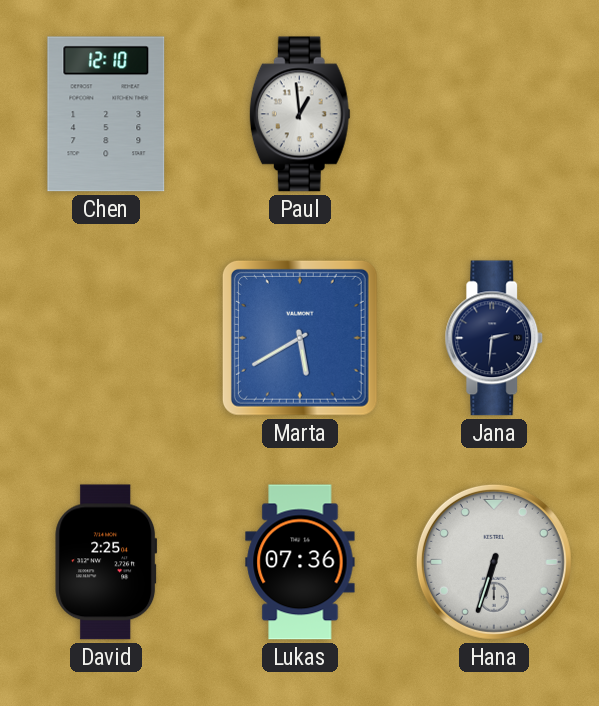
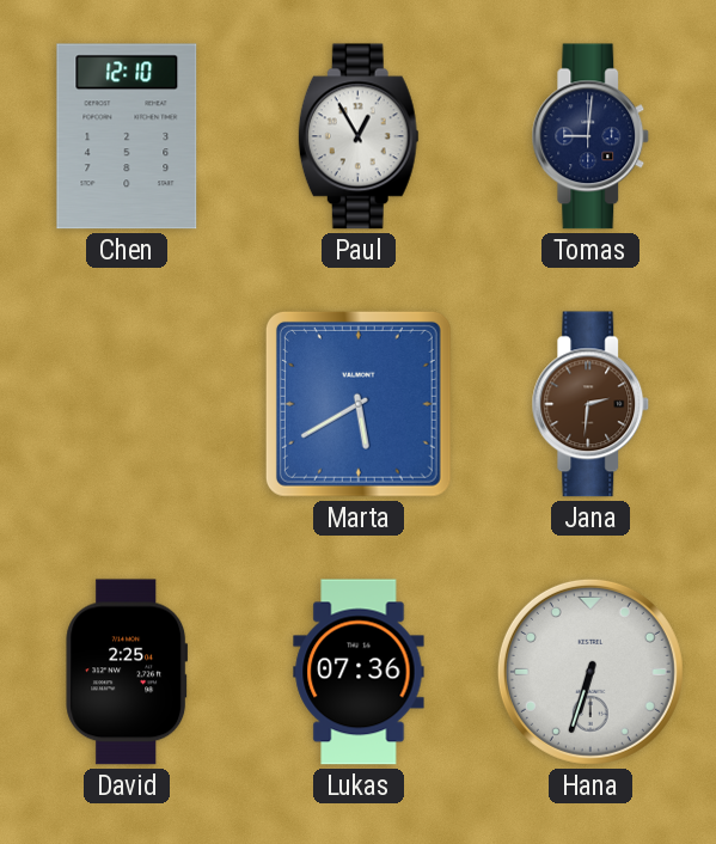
Paul: 12:59 -> 12:55 (359, 136)
Tomas: none -> 9:01 (590, 136)
Jana dial: navy -> brown (590, 404)
